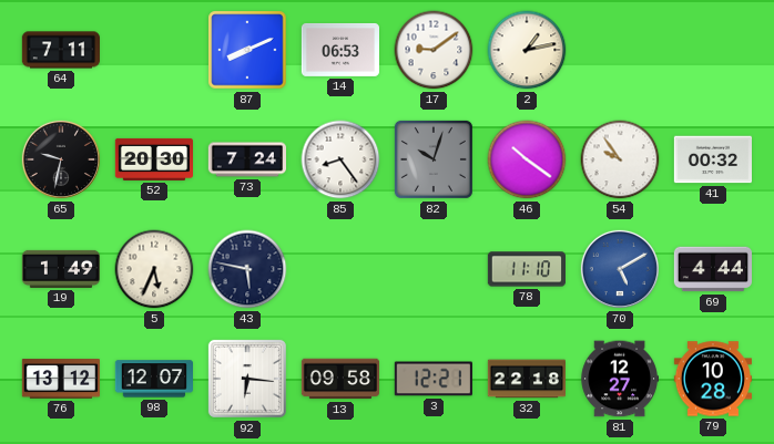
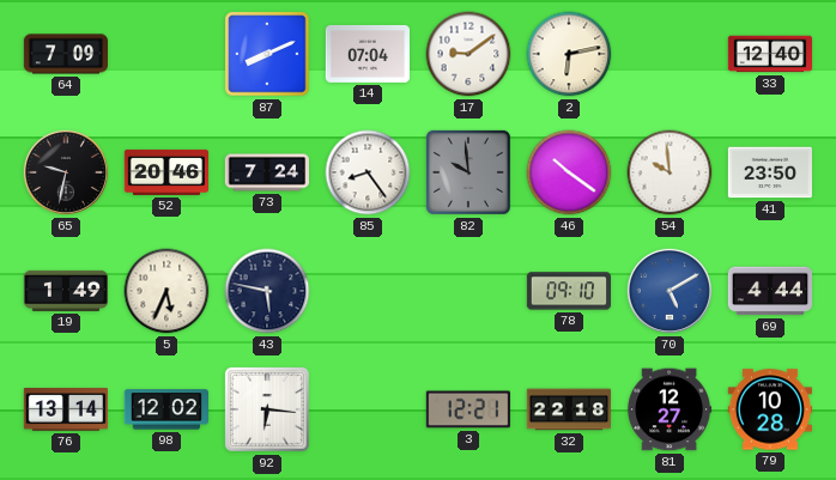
64: 7:11 -> 7:09 (66, 54)
14: 06:53 -> 07:04 (366, 54)
2: 1:13 -> 6:13 (569, 54)
33: none -> 12:40 (770, 54)
52: 20:30 -> 20:46 (165, 172)
82: 10:03 -> 9:59 (468, 172)
54: 9:54 -> 9:59 (670, 172)
41: 00:32 -> 23:50 (769, 172)
78: 11:10 -> 09:10 (568, 291)
76: 13:12 -> 13:14 (65, 409)
98: 12:07 -> 12:02 (165, 409)
13: 09:58 -> none (339, 379)
